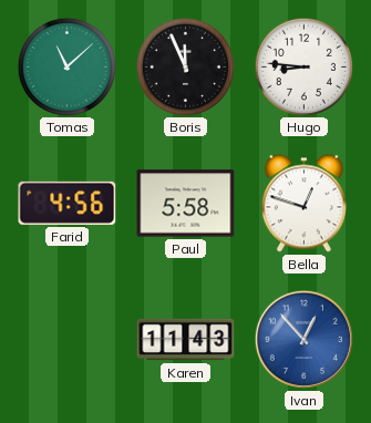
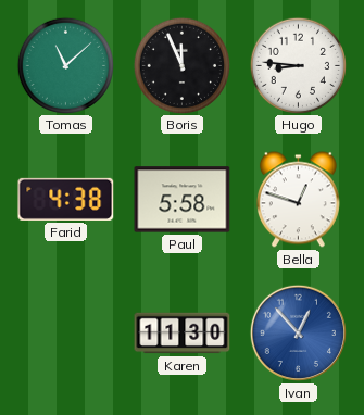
Farid: 4:56 -> 4:38 (66, 199)
Karen: 11:43 -> 11:30 (183, 334)
